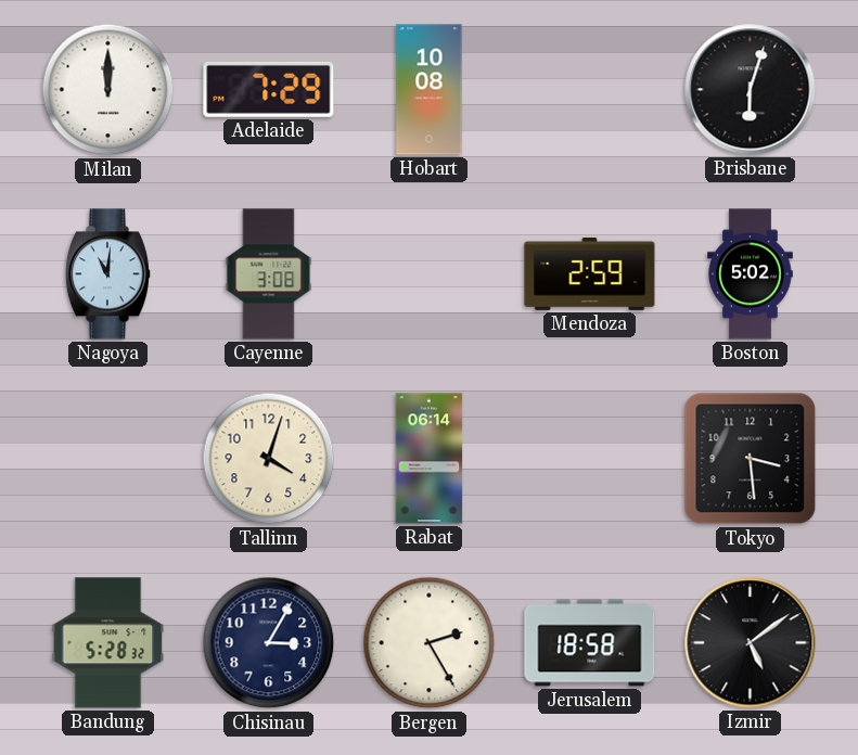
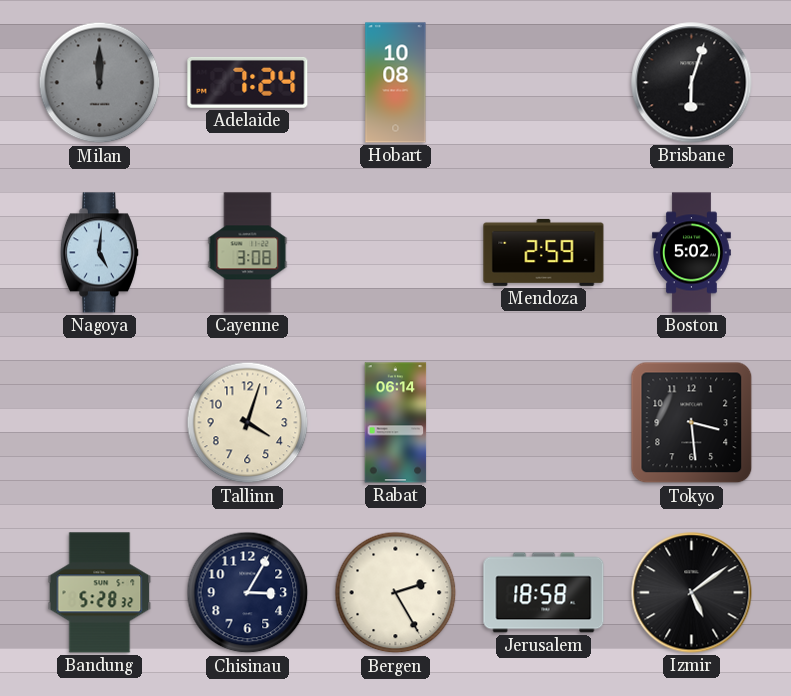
Milan dial: white -> grey (100, 83)
Adelaide: 7:29 -> 7:24 (248, 82)
Nagoya: 11:01 -> 5:01 (99, 253)
